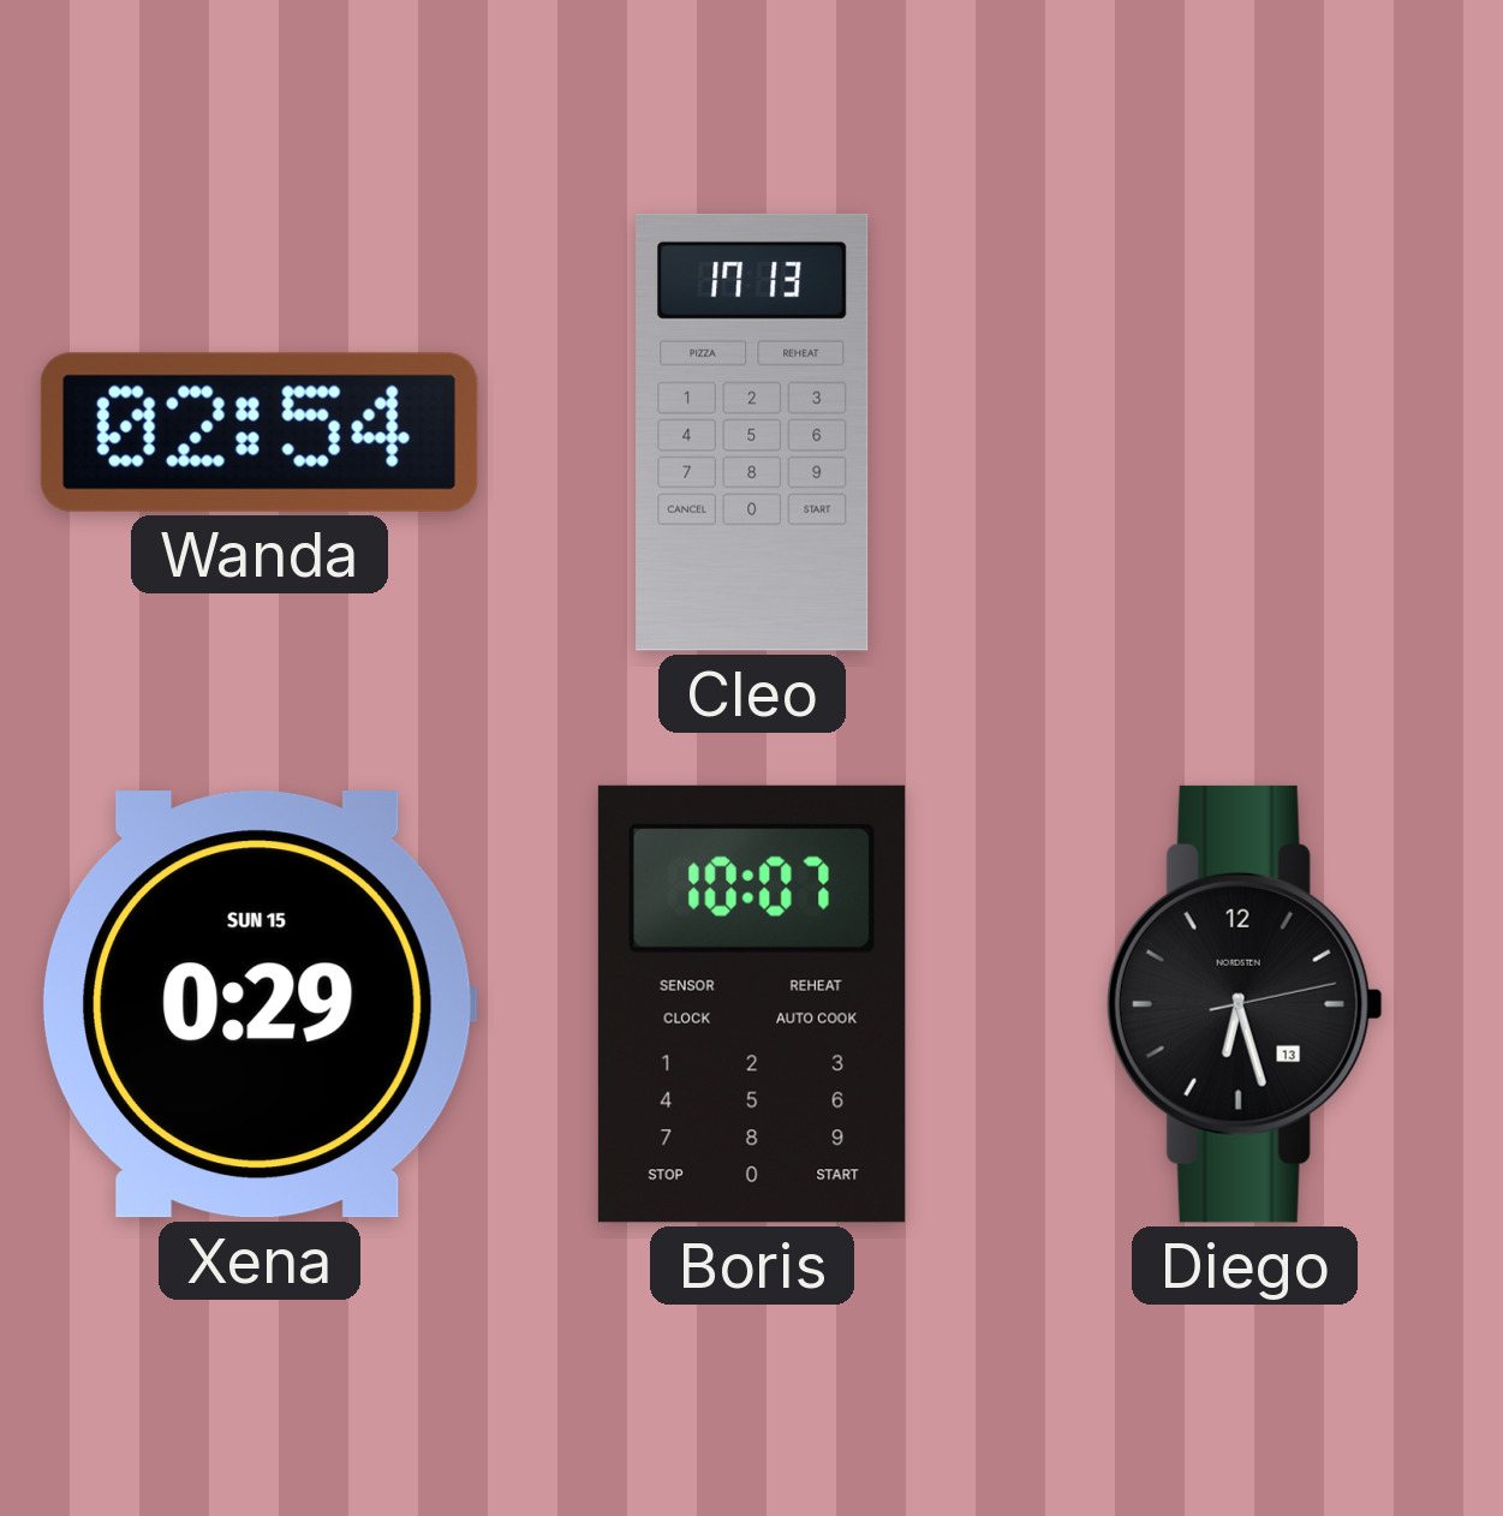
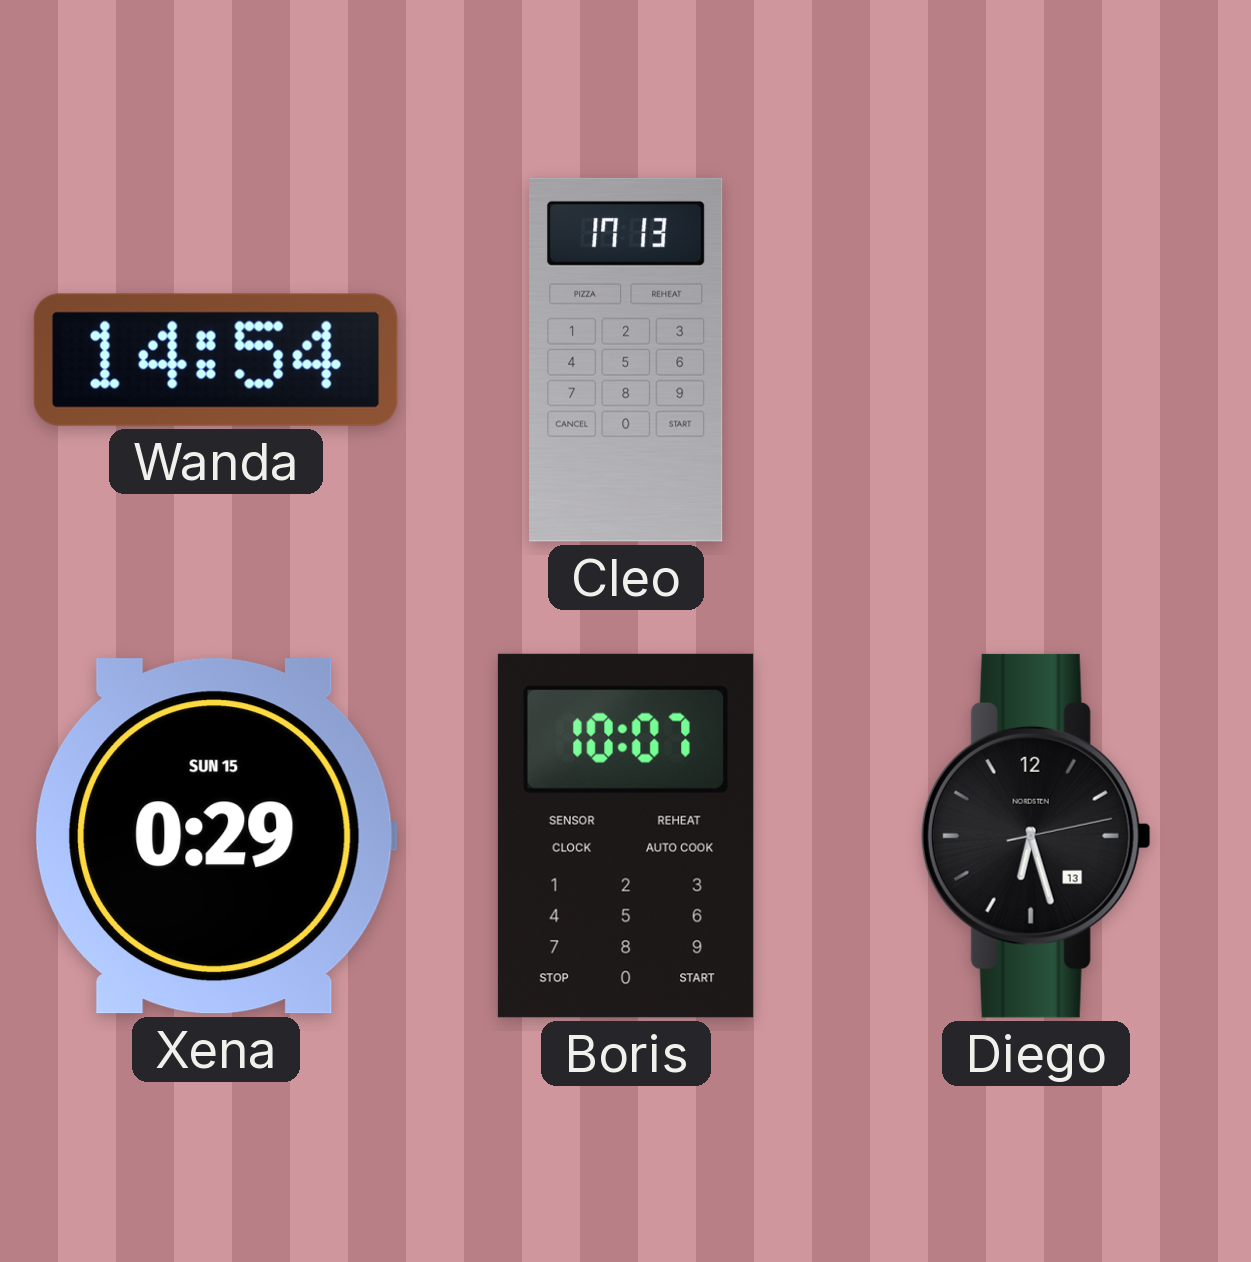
Wanda: 02:54 -> 14:54 (216, 360)
